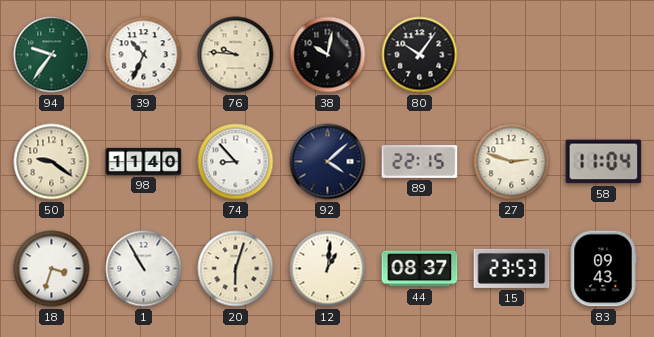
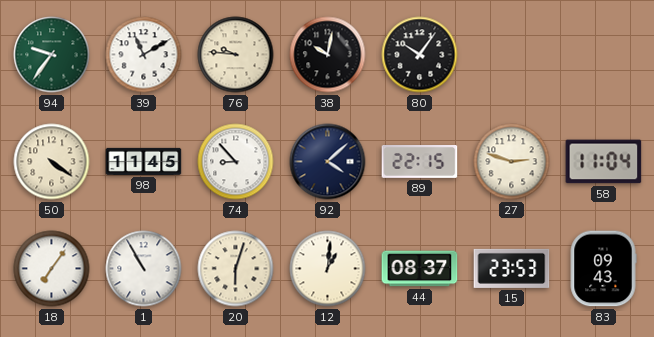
39: 10:34 -> 11:10 (144, 55)
50: 9:21 -> 4:21 (52, 162)
98: 11:40 -> 11:45 (144, 161)
18: 3:33 -> 7:06 (52, 269)
